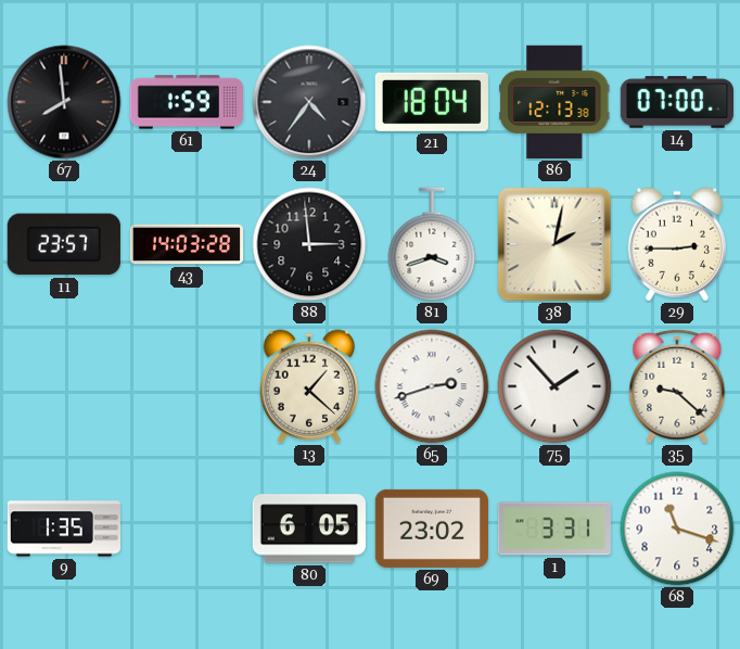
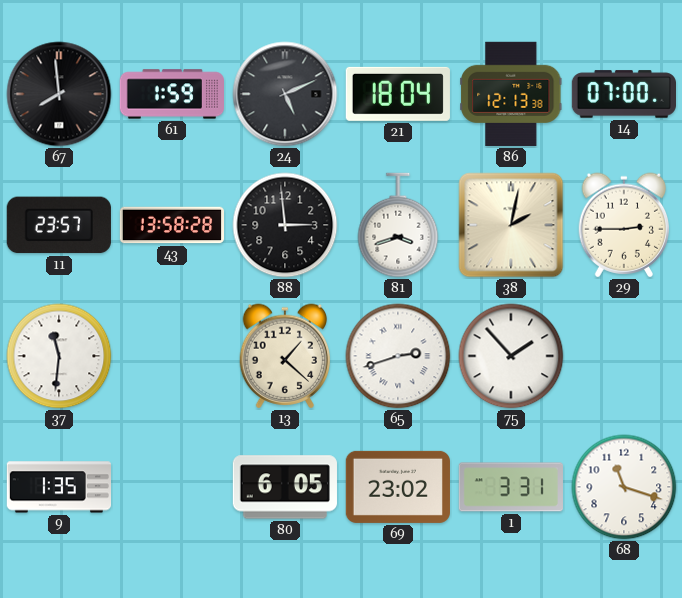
24: 4:36 -> 5:11 (285, 94)
43: 14:03 -> 13:58 (172, 225)
37: none -> 11:31 (59, 356)
35: 9:22 -> none (677, 386)
